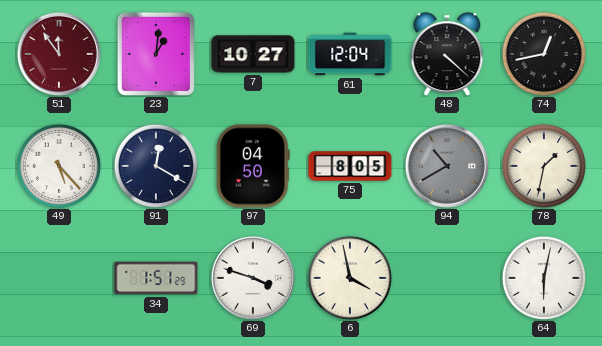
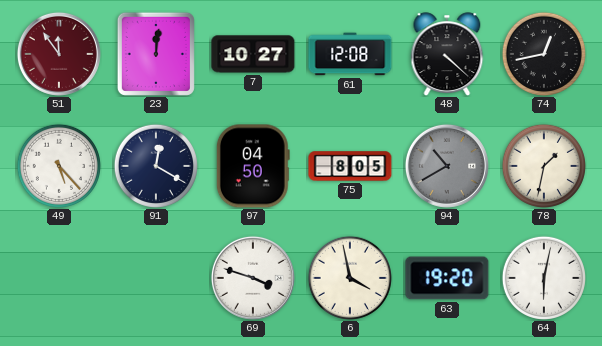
23: 1:01 -> 12:01 (156, 54)
61: 12:04 -> 12:08 (350, 54)
34: 1:51 -> none (156, 278)
63: none -> 19:20 (447, 278)
